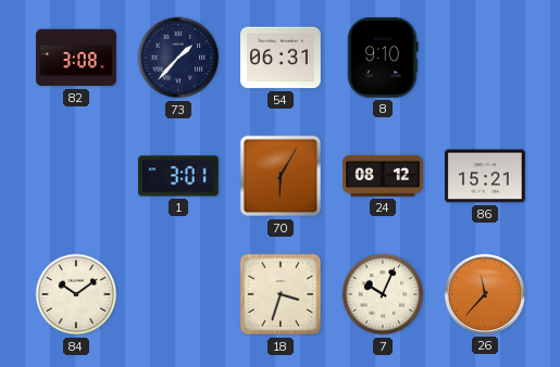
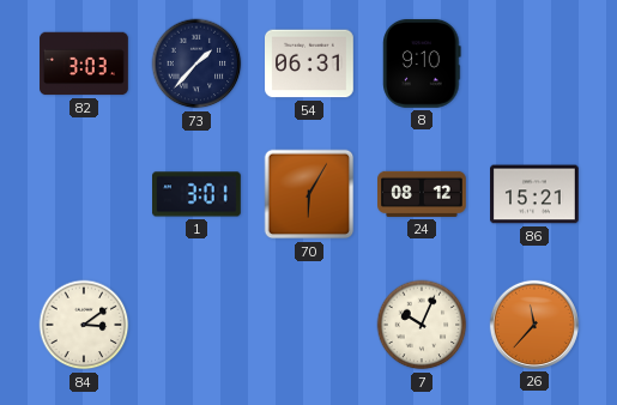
82: 3:08 -> 3:03 (84, 64)
84: 10:09 -> 3:09 (84, 325)
18: 3:33 -> none (281, 294)
